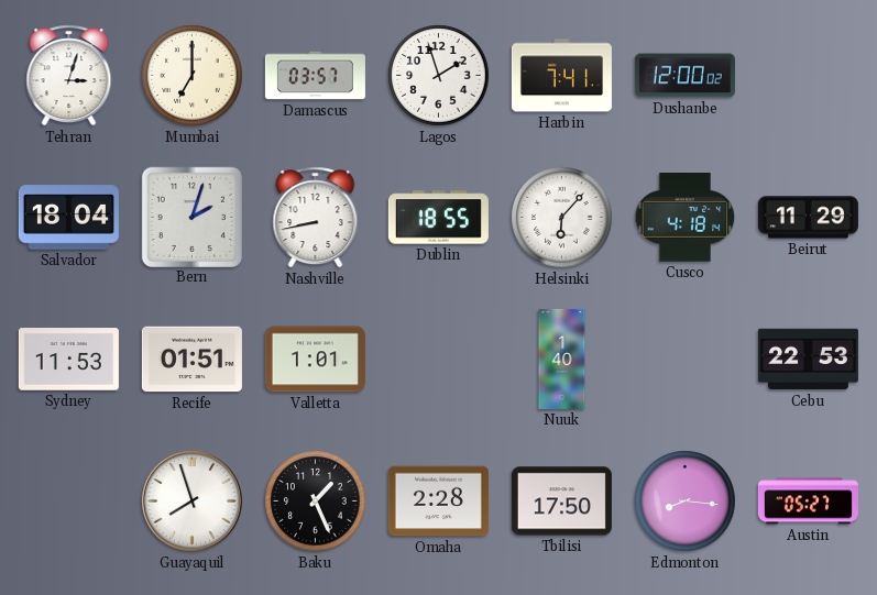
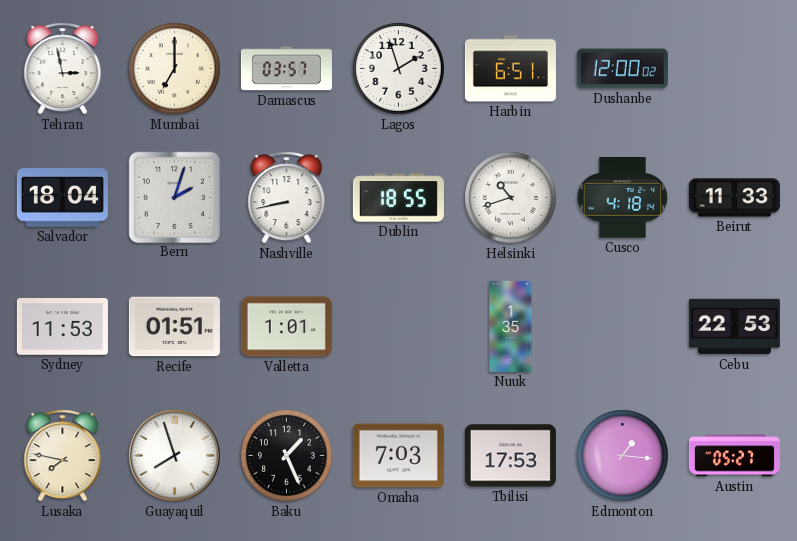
Tehran: 3:03 -> 2:58 (63, 69)
Harbin: 7:41 -> 6:51 (510, 69)
Helsinki: 6:07 -> 10:42 (511, 198)
Beirut: 11:29 -> 11:33 (734, 198)
Nuuk: 1:40 -> 1:35 (511, 326)
Lusaka: none -> 7:47 (63, 456)
Omaha: 2:28 -> 7:03 (398, 456)
Tbilisi: 17:50 -> 17:53 (510, 456)
Edmonton: 8:16 -> 1:16 (623, 456)
